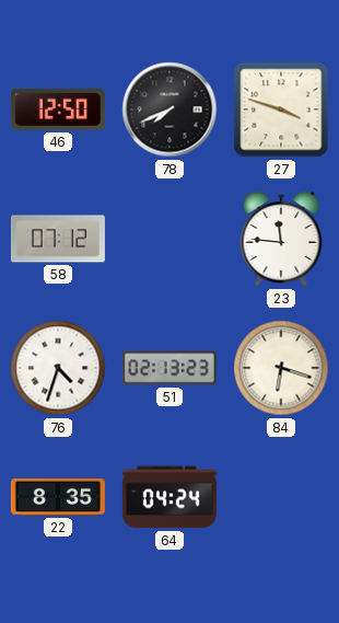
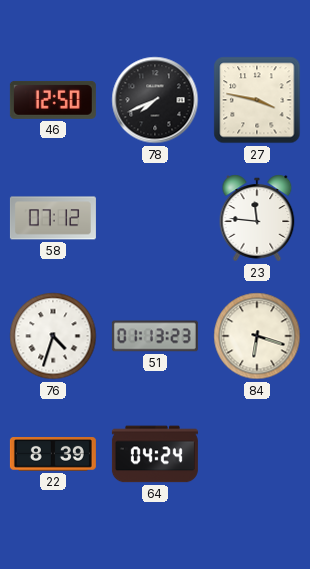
27: 3:48 -> 3:47 (257, 100)
51: 02:13 -> 01:13 (155, 336)
22: 8:35 -> 8:39 (53, 455)
